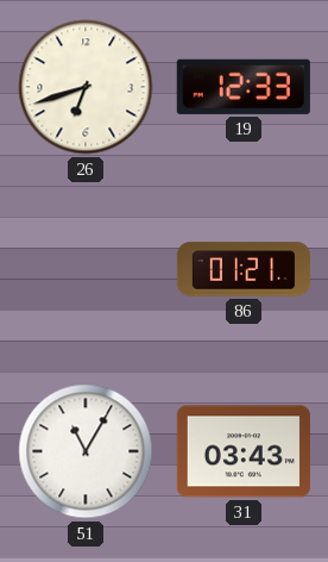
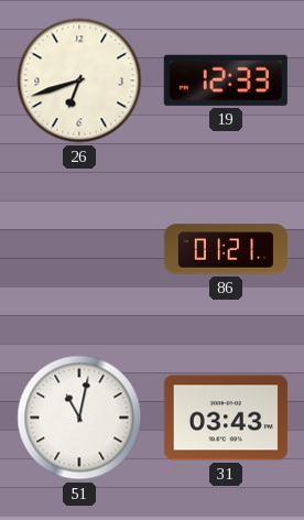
51: 11:05 -> 11:02 (79, 418)
